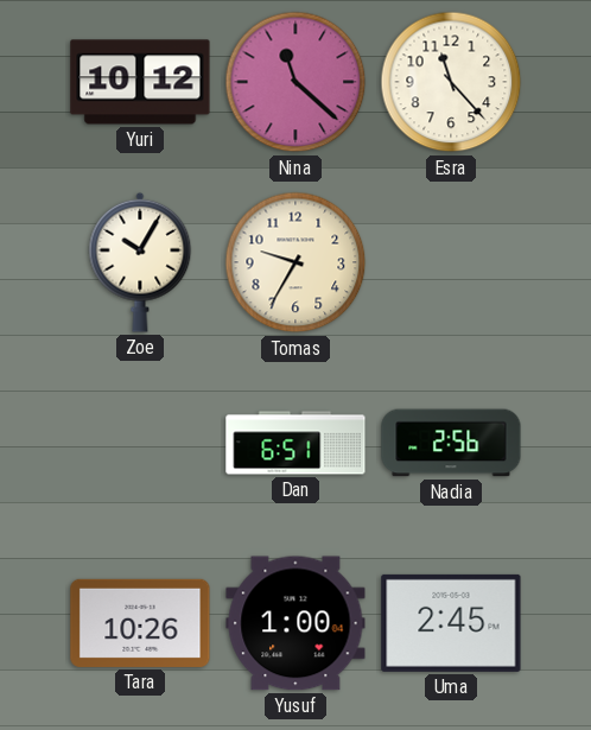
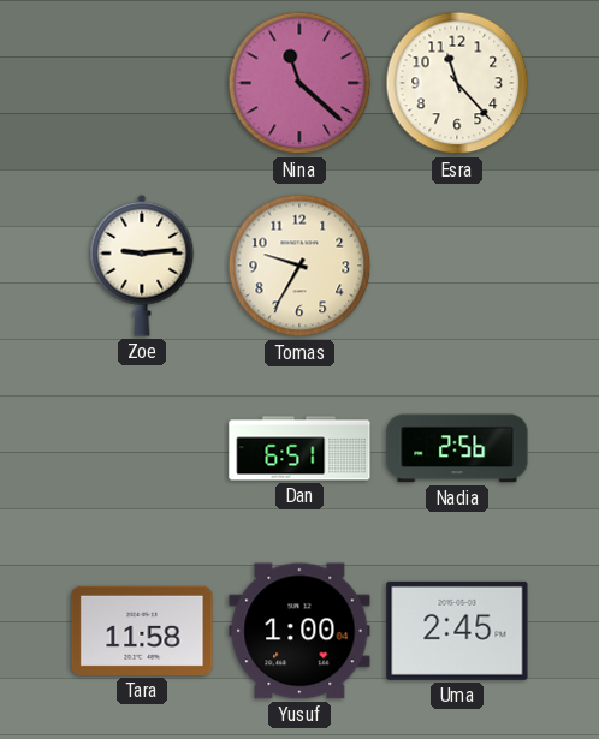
Yuri: 10:12 -> none (140, 82)
Zoe: 10:05 -> 9:14 (142, 266)
Tara: 10:26 -> 11:58 (142, 631)
